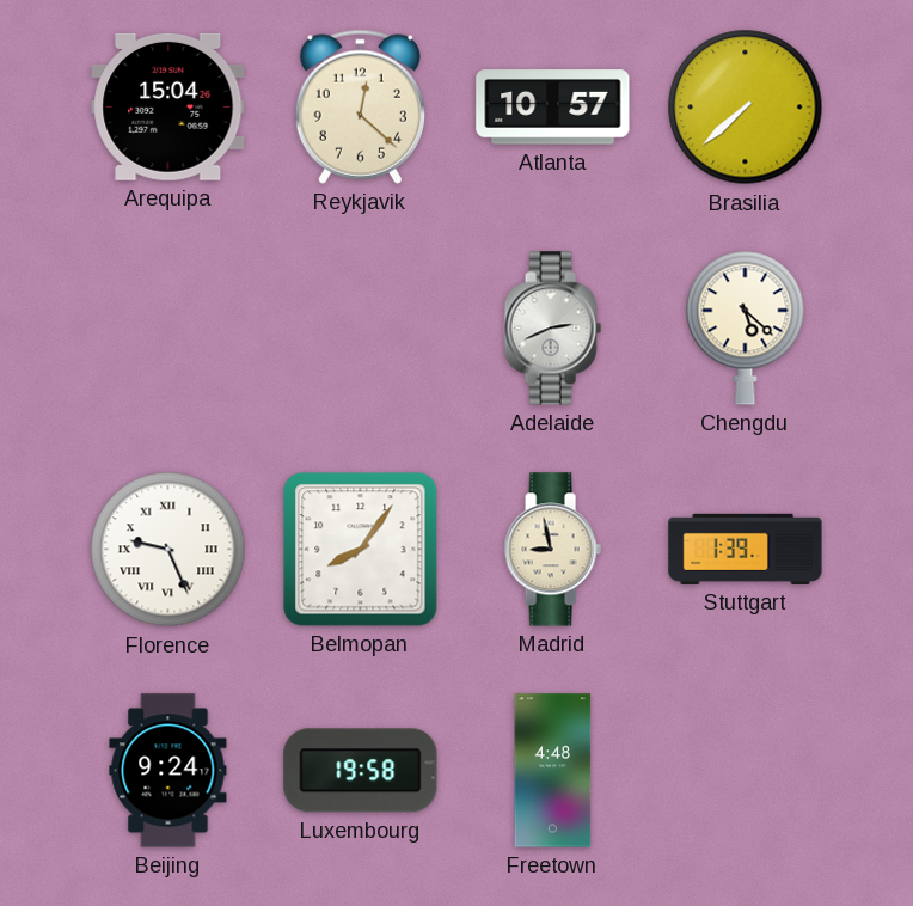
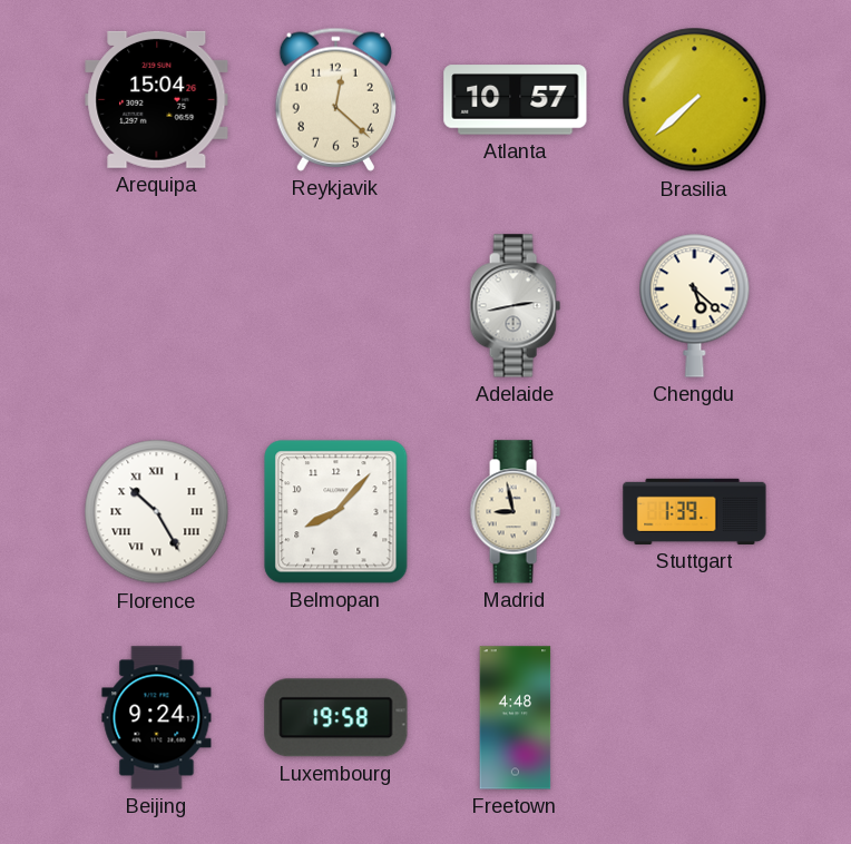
Adelaide: 2:41 -> 2:43 (515, 306)
Florence: 9:26 -> 10:25 (157, 512)
Belmopan: 8:06 -> 8:07 (336, 512)
